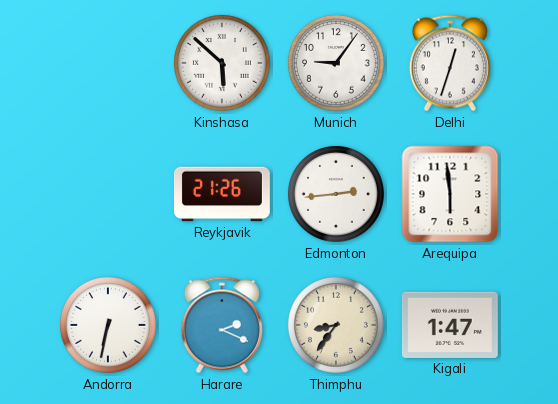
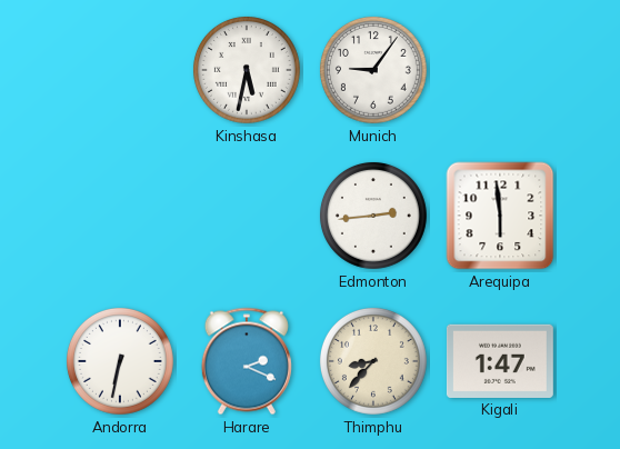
Kinshasa: 5:52 -> 5:32 (247, 70)
Delhi: 12:33 -> none (450, 63)
Reykjavik: 21:26 -> none (222, 194)
Thimphu: 8:36 -> 8:37 (373, 361)
